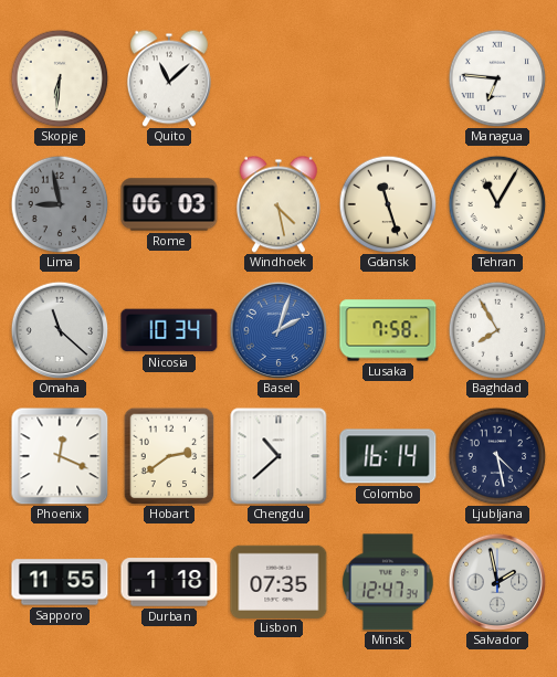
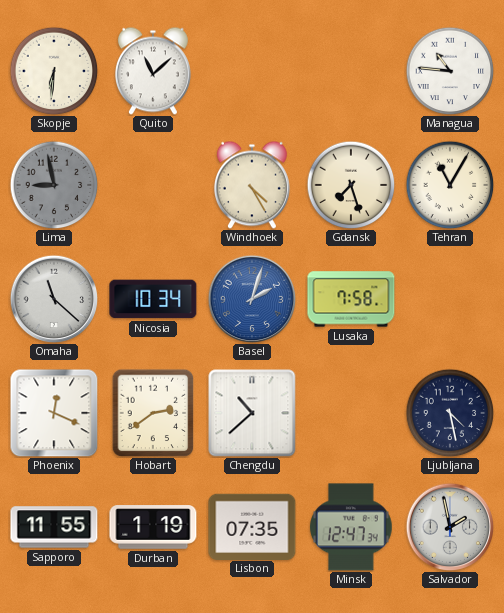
Managua: 6:46 -> 10:46 (450, 71)
Rome: 06:03 -> none (169, 204)
Windhoek: 4:28 -> 4:25 (252, 185)
Gdansk: 11:27 -> 7:27 (351, 185)
Baghdad: 7:55 -> none (497, 330)
Colombo: 16:14 -> none (388, 456)
Durban: 1:18 -> 1:19 (153, 527)
